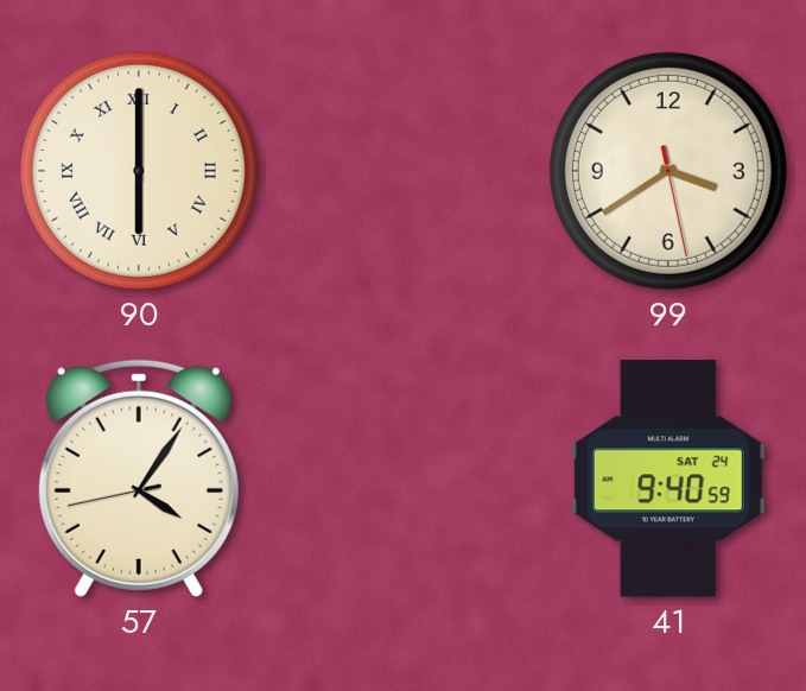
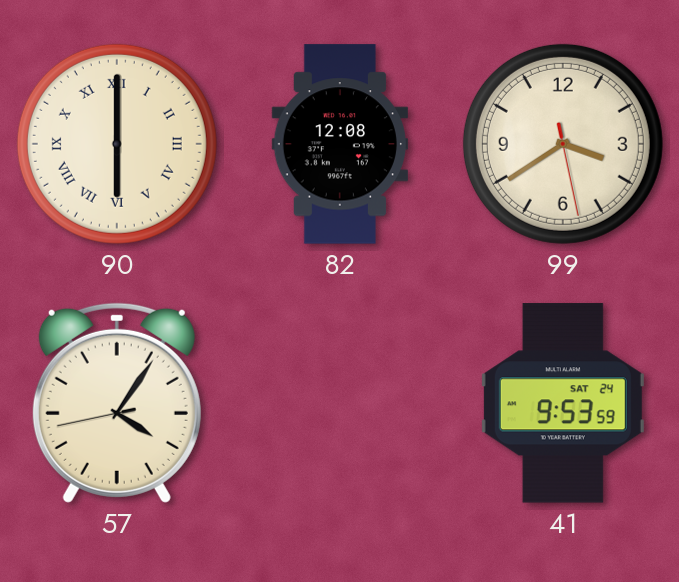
82: none -> 12:08 (339, 144)
41: 9:40 -> 9:53 (563, 403)
